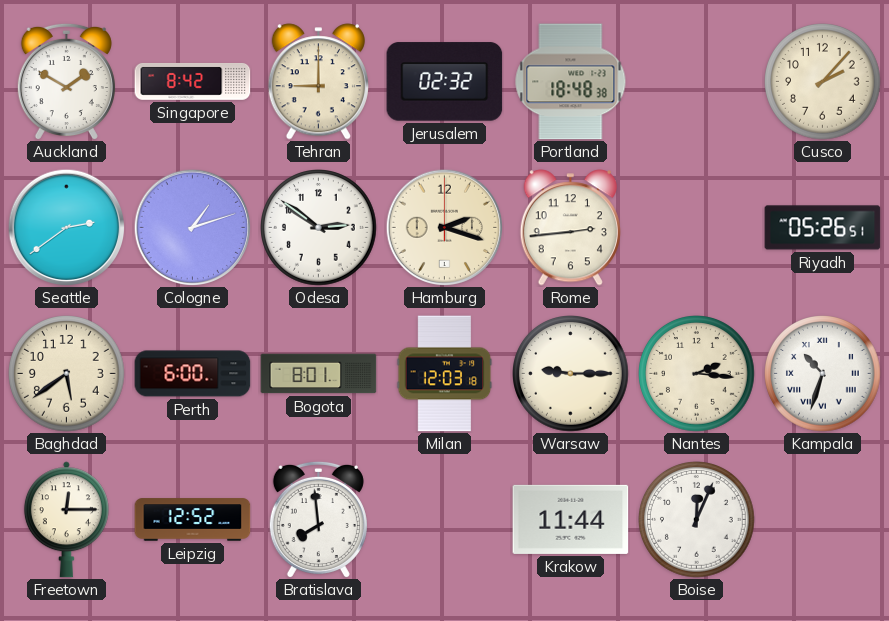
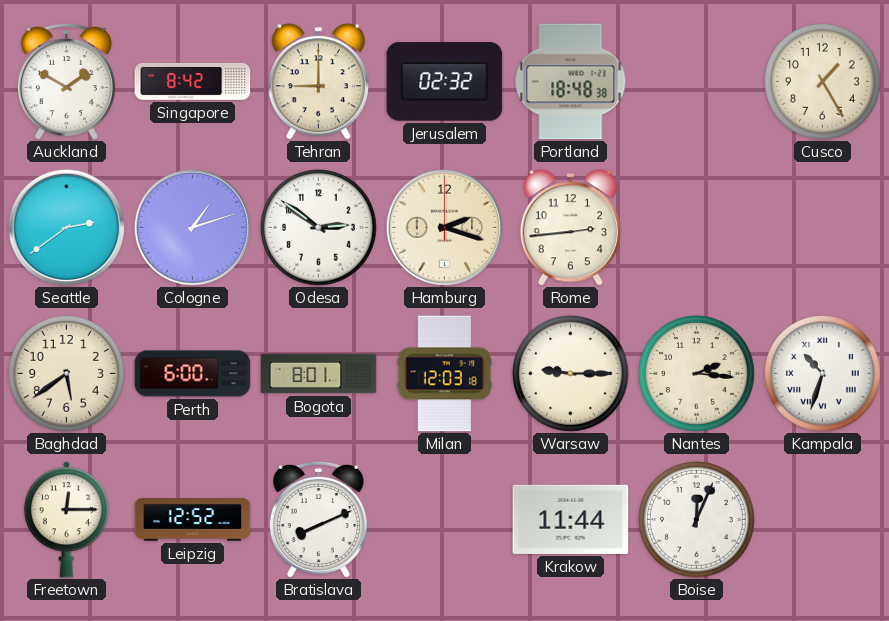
Cusco: 2:07 -> 1:25 (823, 82)
Riyadh: 05:26 -> none (823, 228)
Bratislava: 7:59 -> 8:11 (318, 519)
